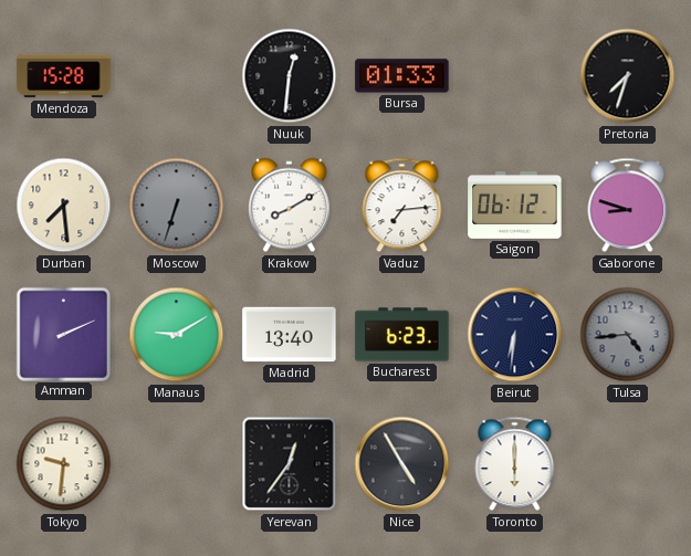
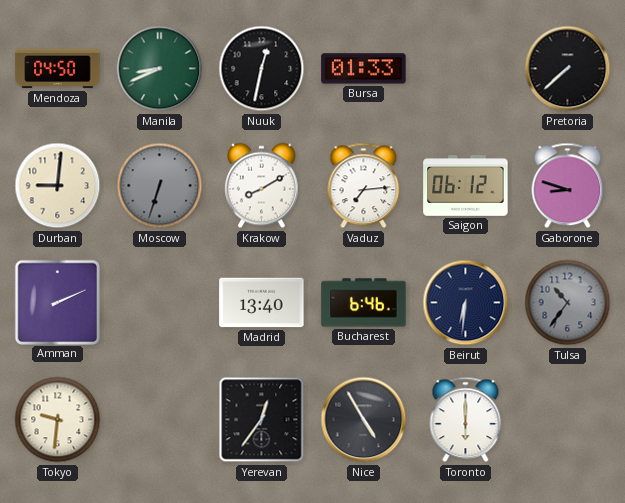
Mendoza: 15:28 -> 04:50 (58, 69)
Manila: none -> 8:41 (160, 69)
Nuuk: 12:31 -> 12:32 (262, 69)
Pretoria: 7:33 -> 7:38 (568, 69)
Durban: 7:29 -> 9:01 (58, 186)
Manaus: 9:10 -> none (177, 335)
Bucharest: 6:23 -> 6:46 (364, 303)
Tulsa: 4:44 -> 10:36 (568, 303)
